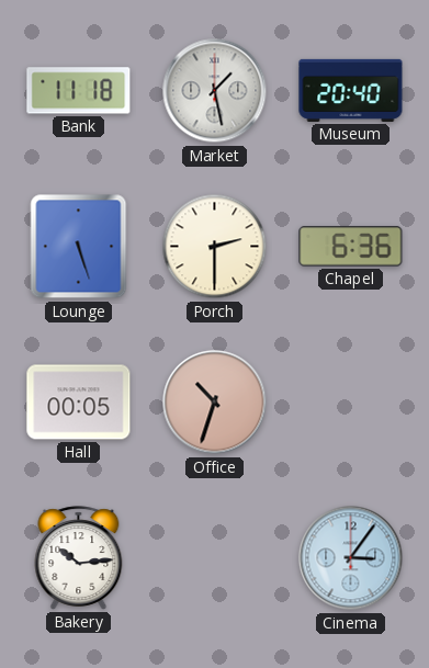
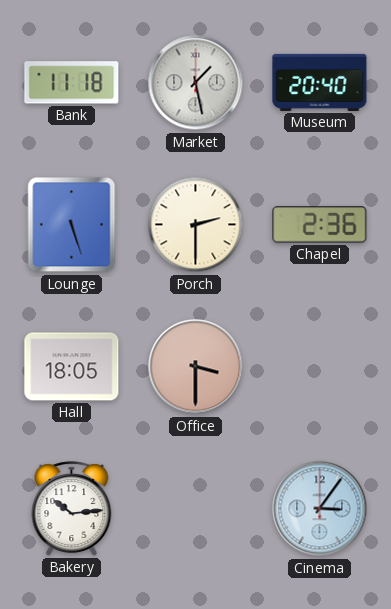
Chapel: 6:36 -> 2:36 (320, 225)
Hall: 00:05 -> 18:05 (72, 367)
Office: 10:33 -> 3:30 (196, 367)
